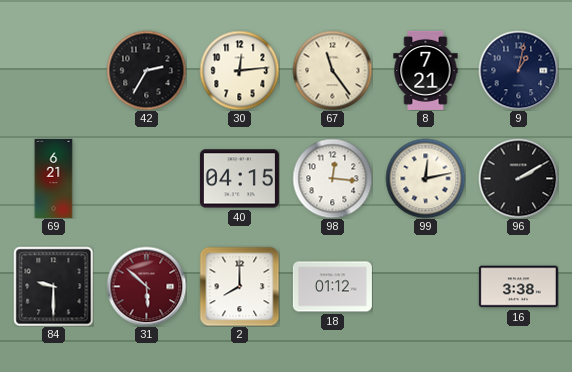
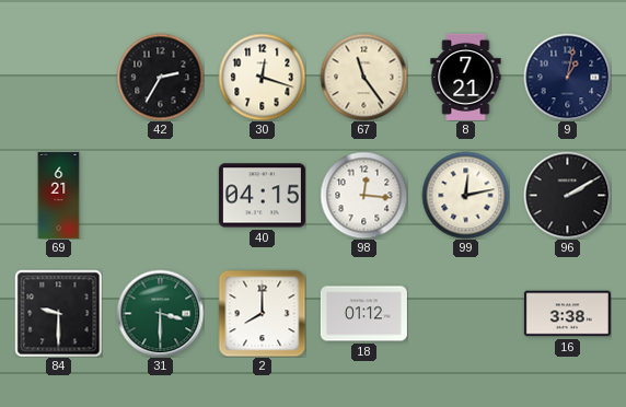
30: 12:14 -> 12:18 (262, 77)
31: 5:52 -> 3:30 (160, 313)
31 dial: burgundy -> green (160, 313)
